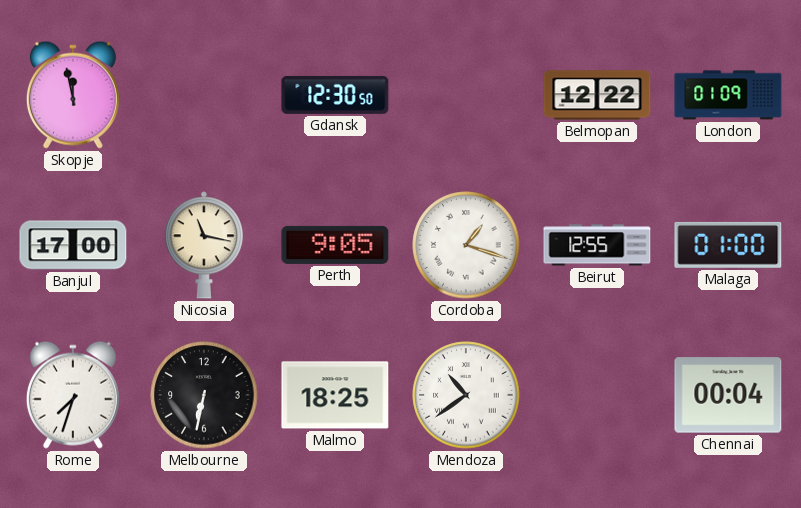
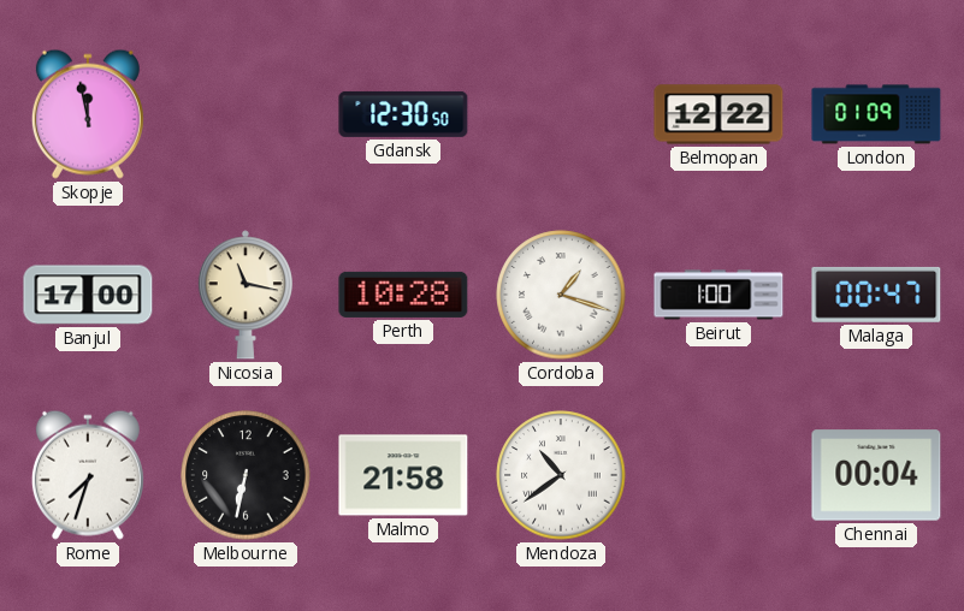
Perth: 9:05 -> 10:28 (403, 295)
Beirut: 12:55 -> 1:00 (718, 295)
Malaga: 01:00 -> 00:47 (876, 295)
Malmo: 18:25 -> 21:58 (403, 475)
